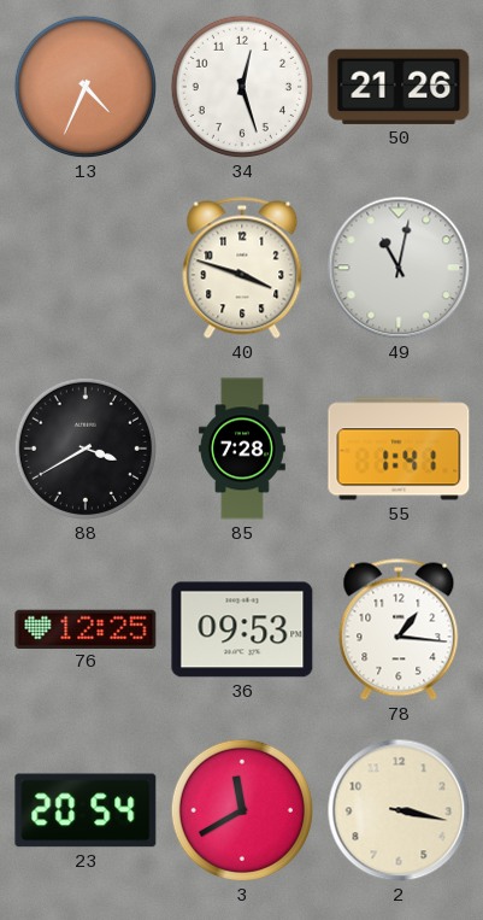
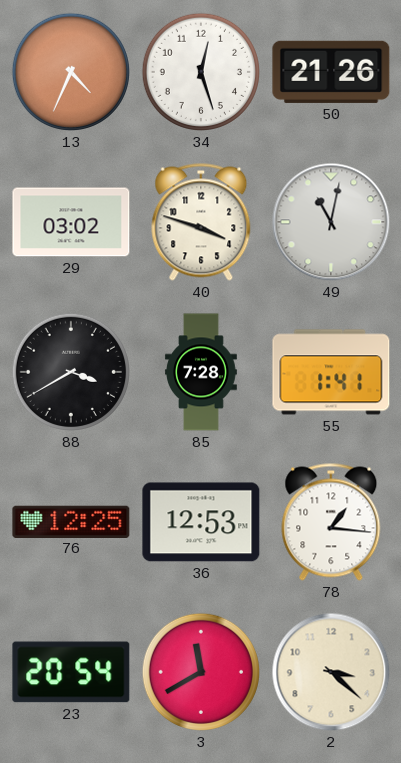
29: none -> 03:02 (71, 222)
36: 09:53 -> 12:53 (201, 522)
2: 3:17 -> 3:22 (331, 672)
